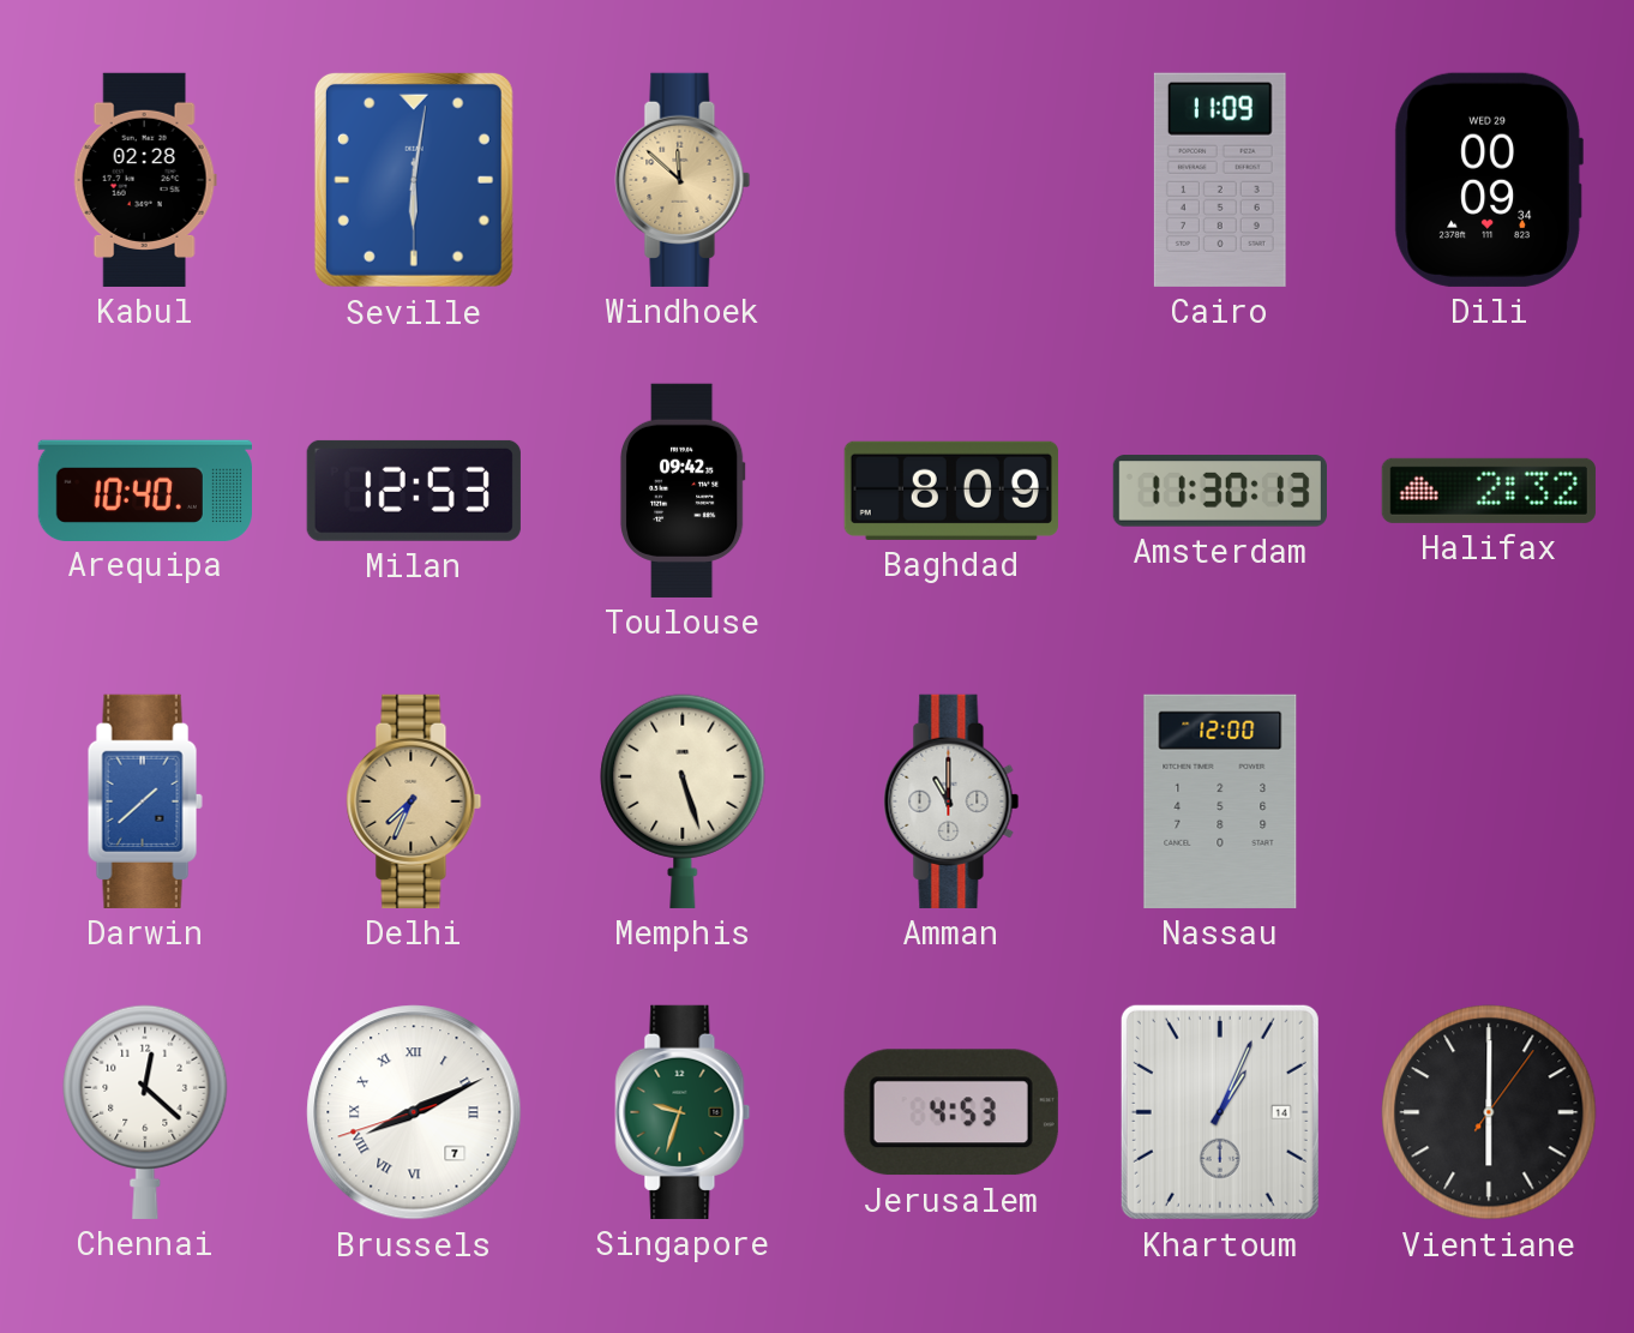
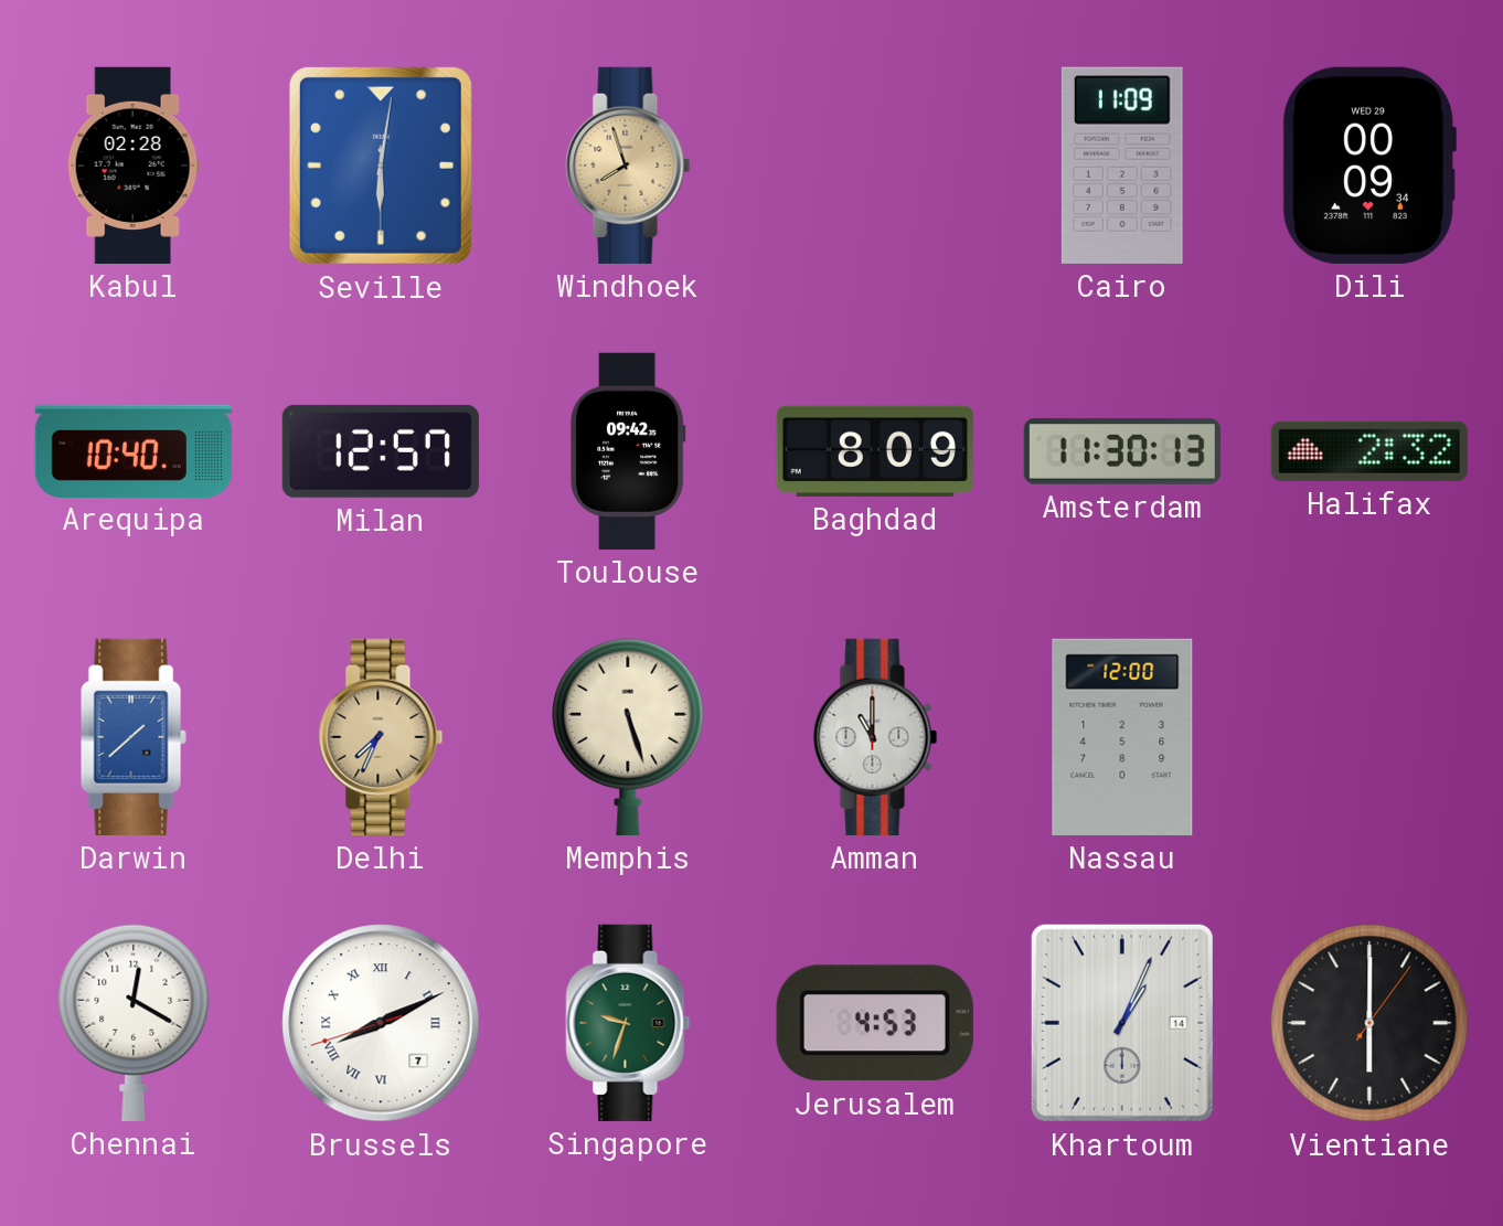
Windhoek: 11:52 -> 7:57 (628, 166)
Milan: 12:53 -> 12:57 (381, 451)
Chennai: 12:22 -> 12:20 (134, 1023)
